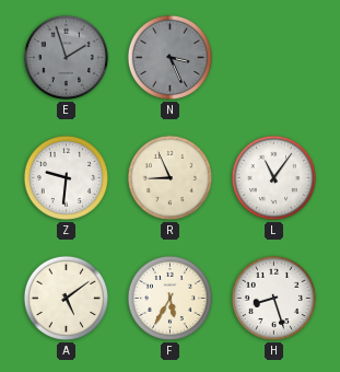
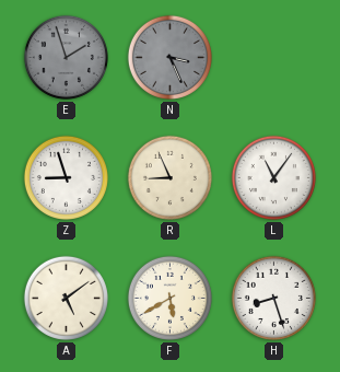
Z: 9:31 -> 8:57 (66, 177)
F: 5:35 -> 5:40 (169, 298)
